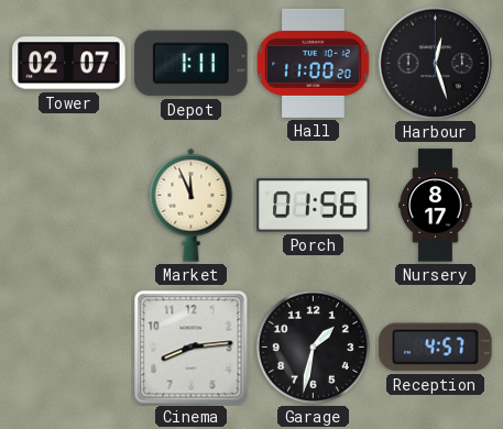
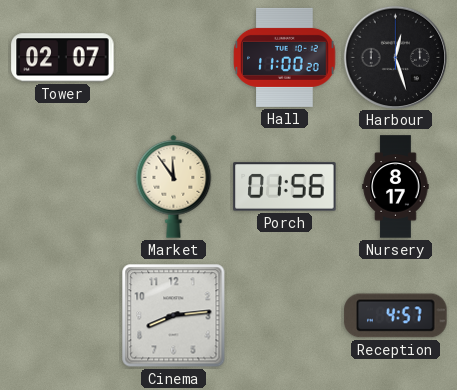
Depot: 1:11 -> none (192, 64)
Market: 11:56 -> 11:54 (174, 186)
Garage: 1:32 -> none (313, 346)
